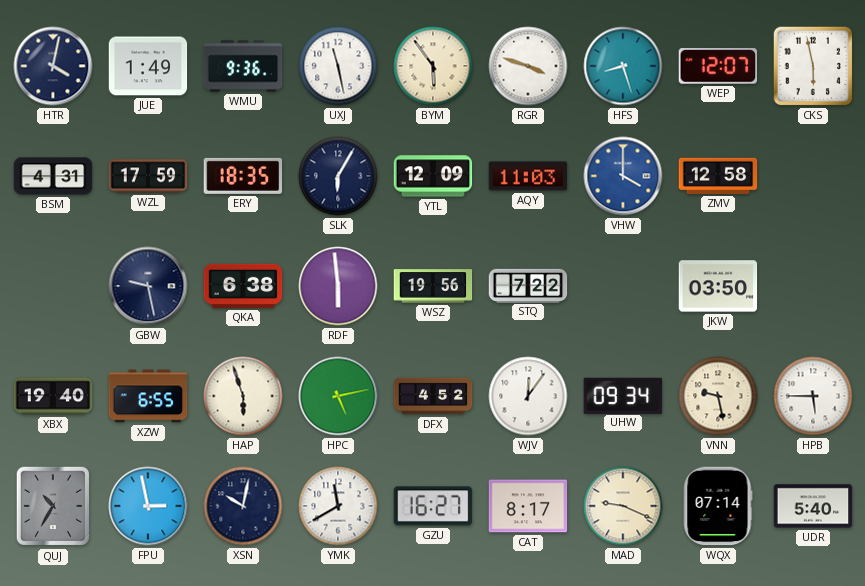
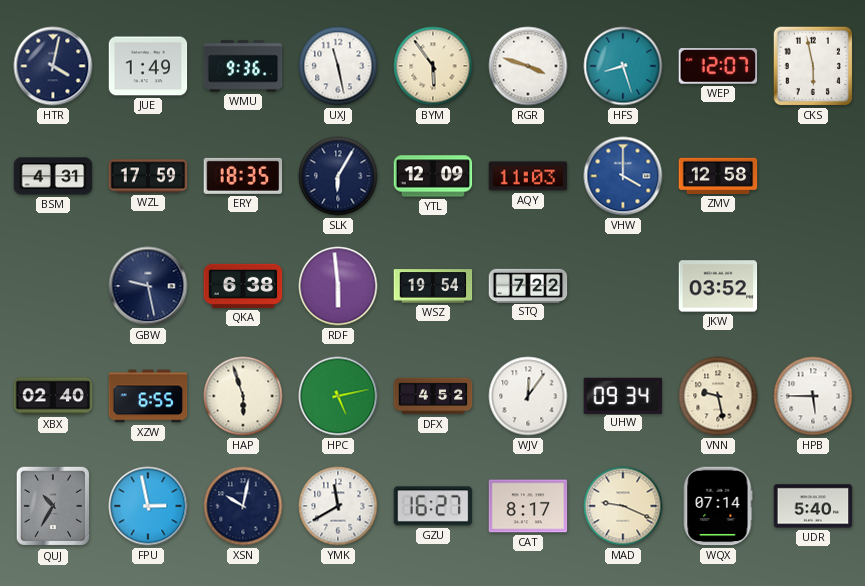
WSZ: 19:56 -> 19:54 (433, 286)
JKW: 03:50 -> 03:52 (718, 286)
XBX: 19:40 -> 02:40 (53, 396)
